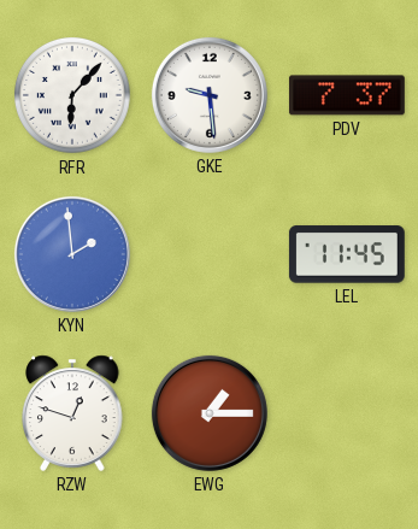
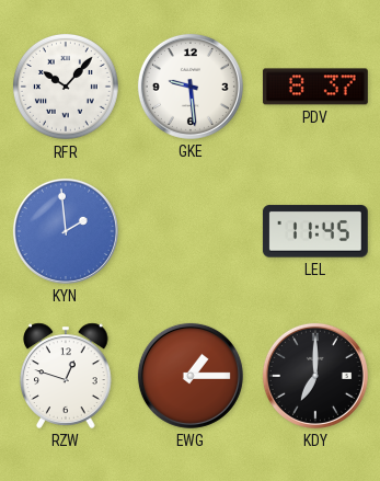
RFR: 6:07 -> 10:07 (66, 88)
PDV: 7:37 -> 8:37 (315, 87)
KDY: none -> 7:00 (315, 376)
